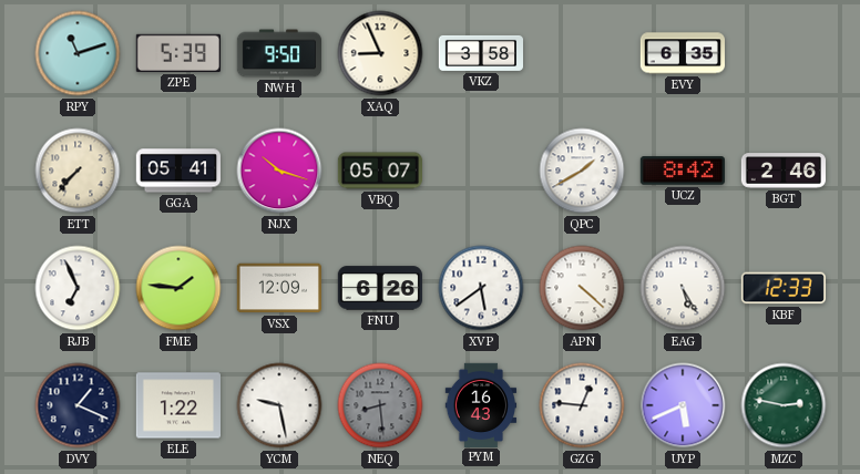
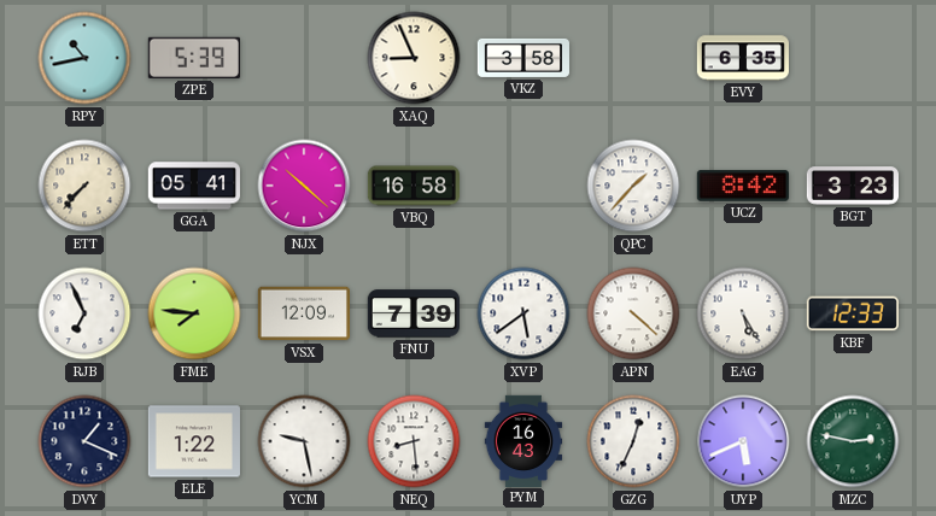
RPY: 11:12 -> 10:43 (84, 58)
NWH: 9:50 -> none (278, 53)
NJX: 10:18 -> 10:22 (304, 186)
VBQ: 05:07 -> 16:58 (413, 186)
QPC: 1:40 -> 1:37 (633, 186)
BGT: 2:46 -> 3:23 (852, 186)
FME: 1:46 -> 7:46 (194, 313)
FNU: 6:26 -> 7:39 (414, 313)
NEQ dial: grey -> white (414, 441)
GZG: 12:46 -> 12:34 (633, 441)
